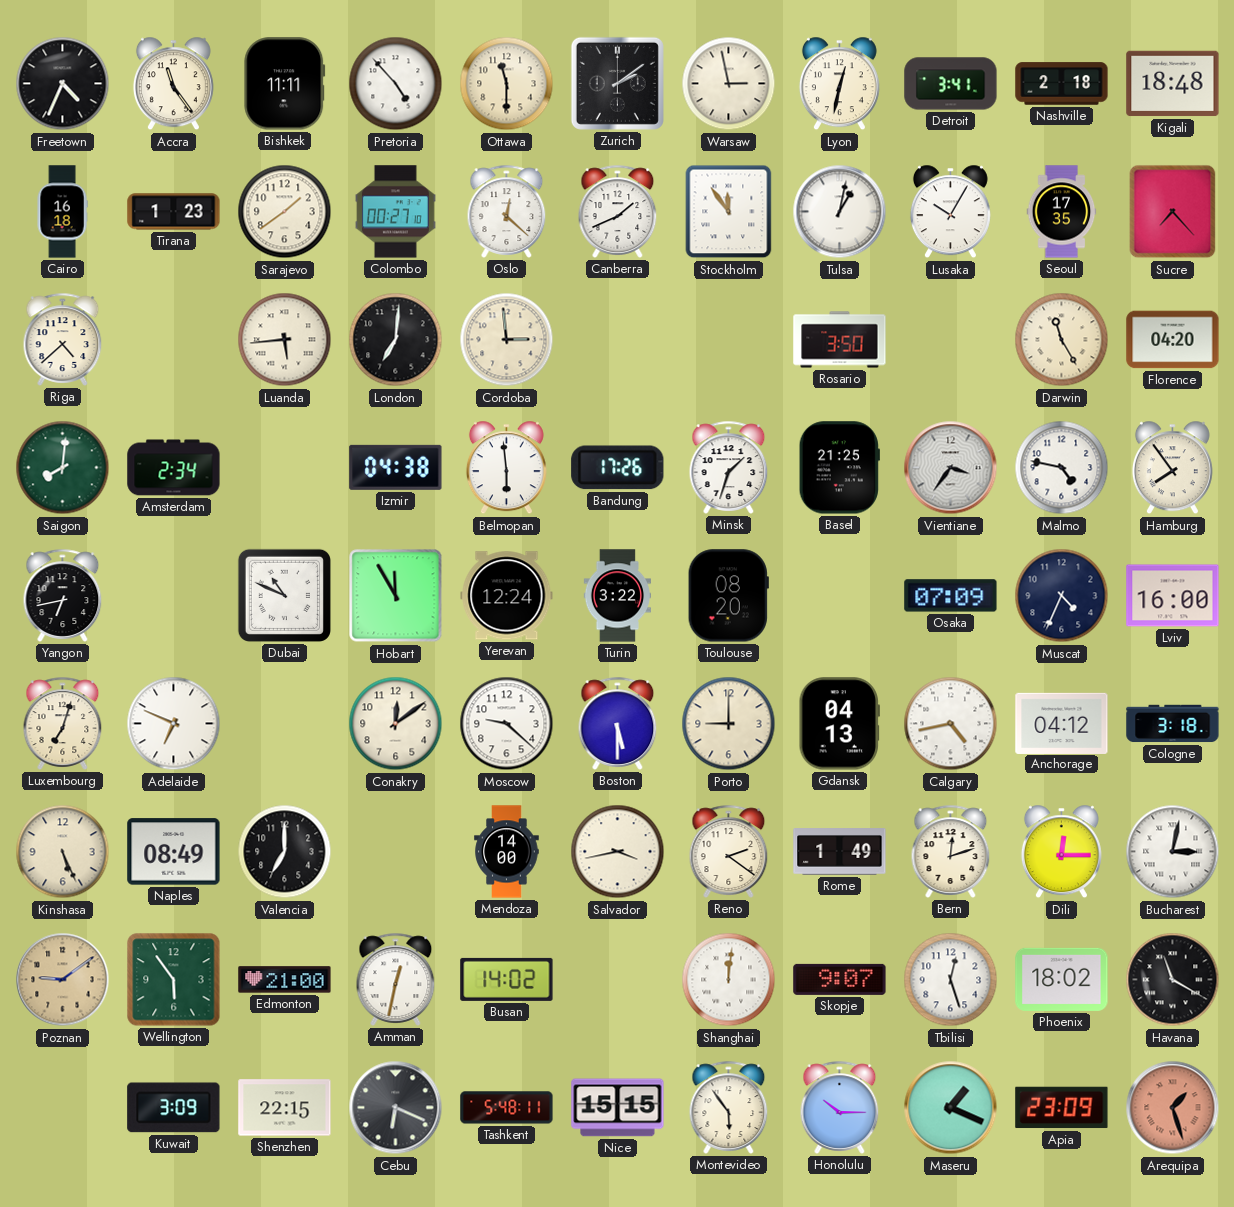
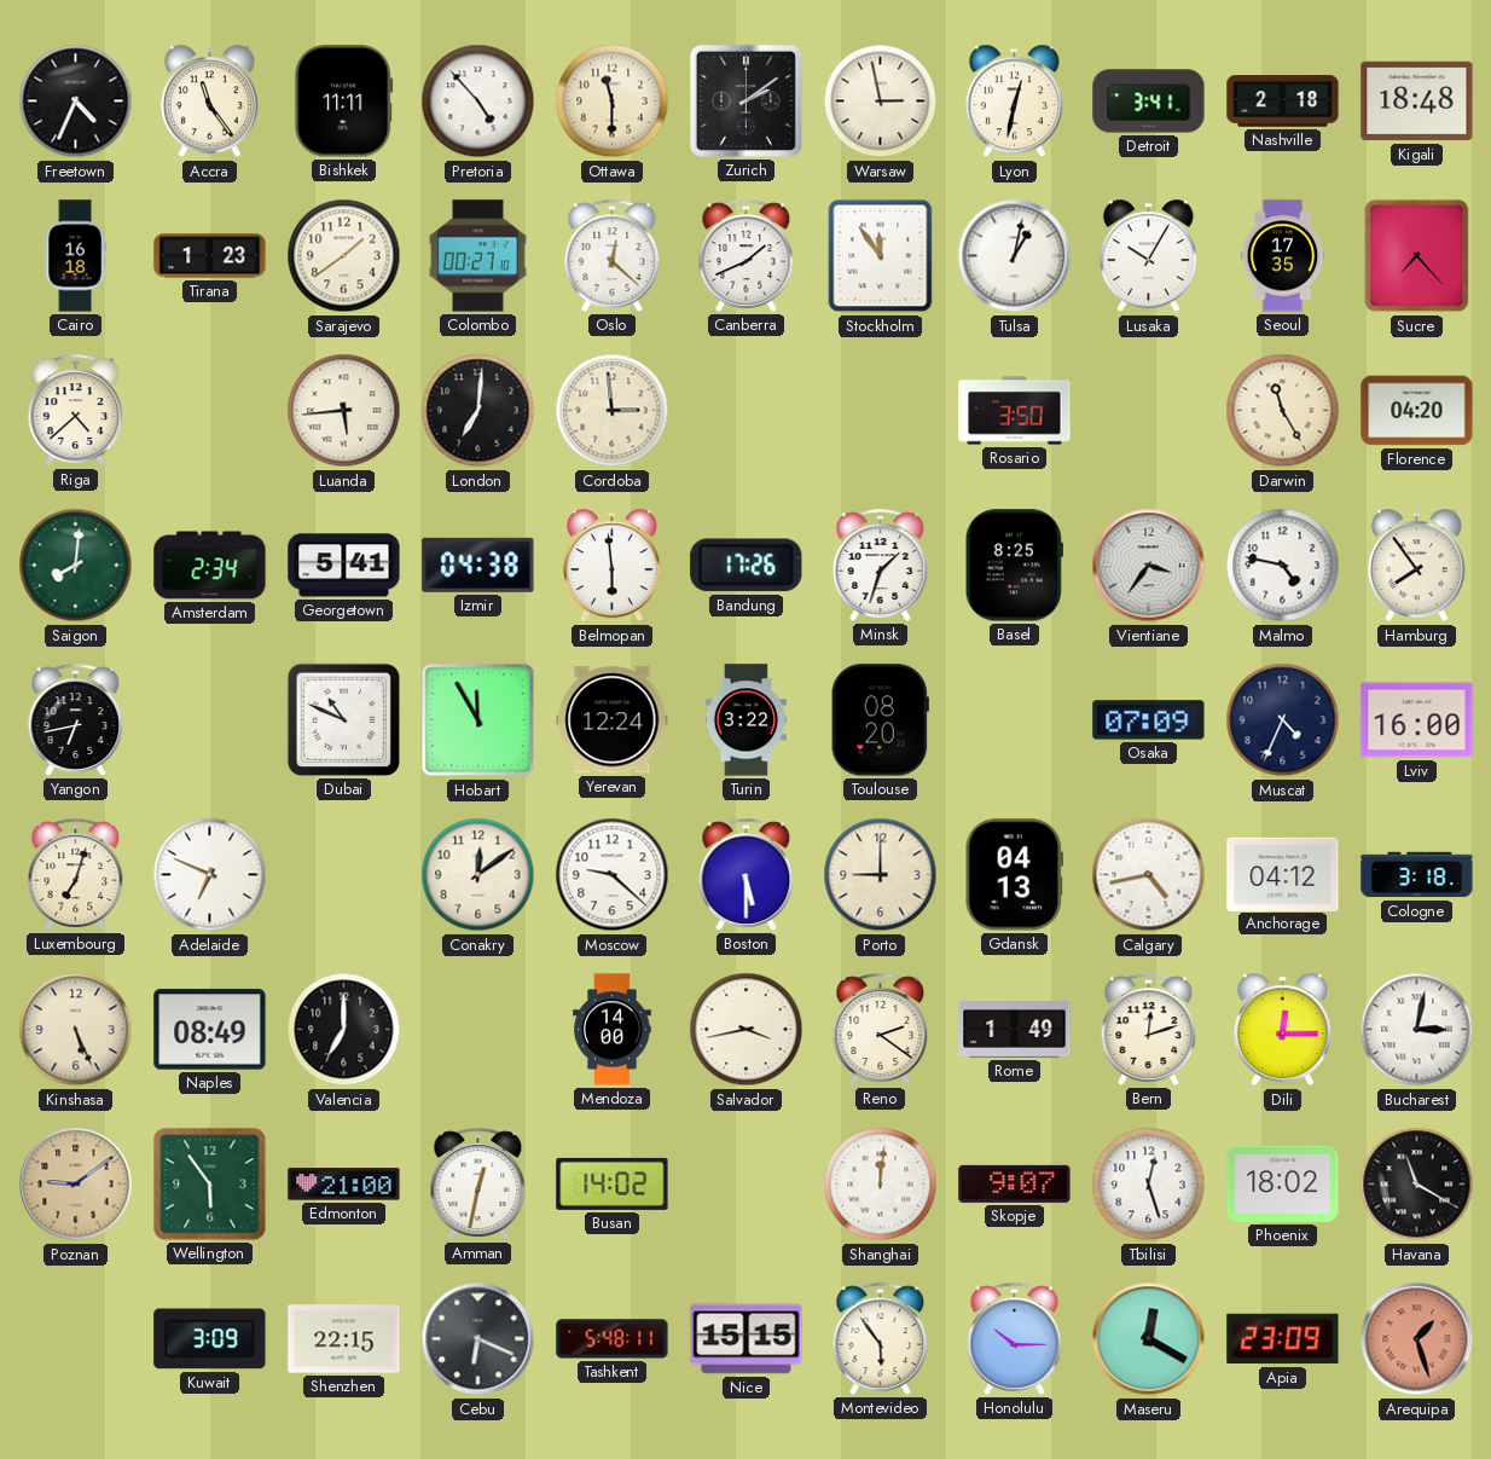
Georgetown: none -> 5:41 (344, 566)
Basel: 21:25 -> 8:25 (1014, 566)
Maseru: 1:19 -> 12:20 (1149, 1339)
